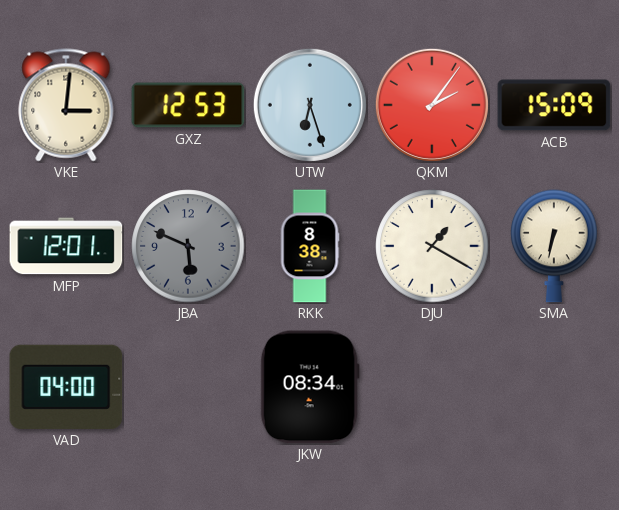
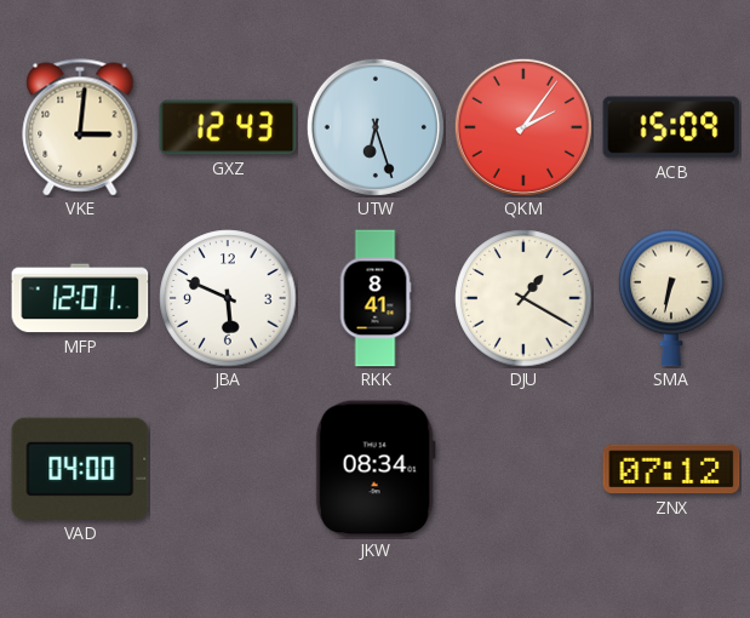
GXZ: 12:53 -> 12:43 (228, 127)
JBA dial: grey -> white (228, 298)
RKK: 8:38 -> 8:41 (376, 298)
ZNX: none -> 07:12 (671, 469)
